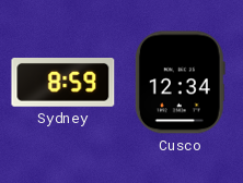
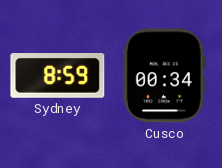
Cusco: 12:34 -> 00:34 (164, 76)
